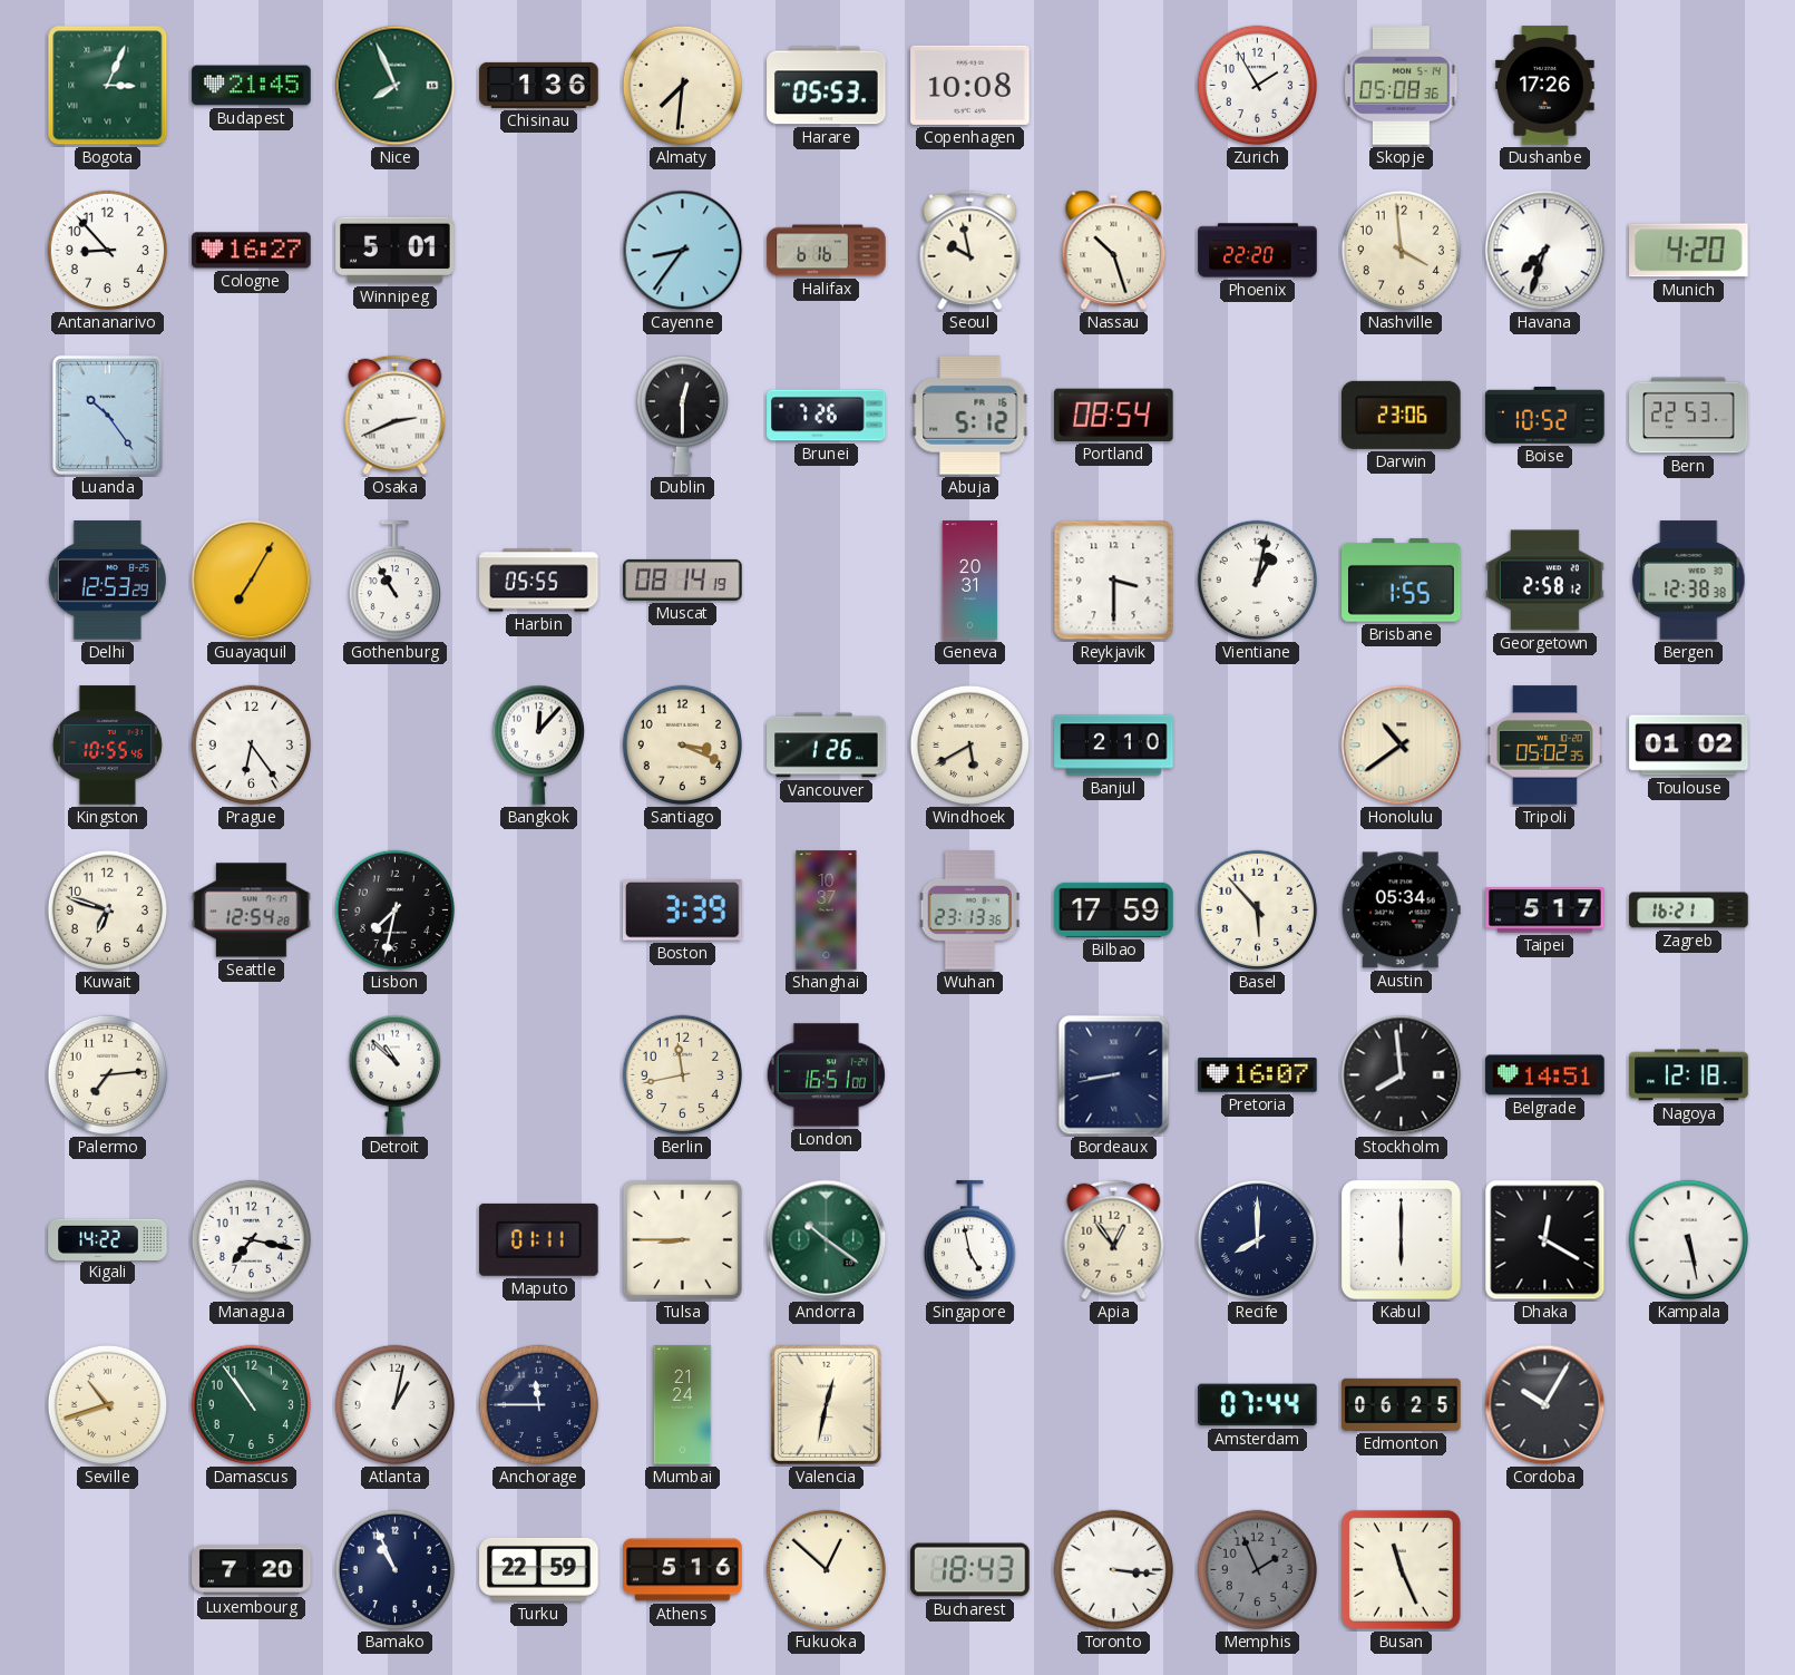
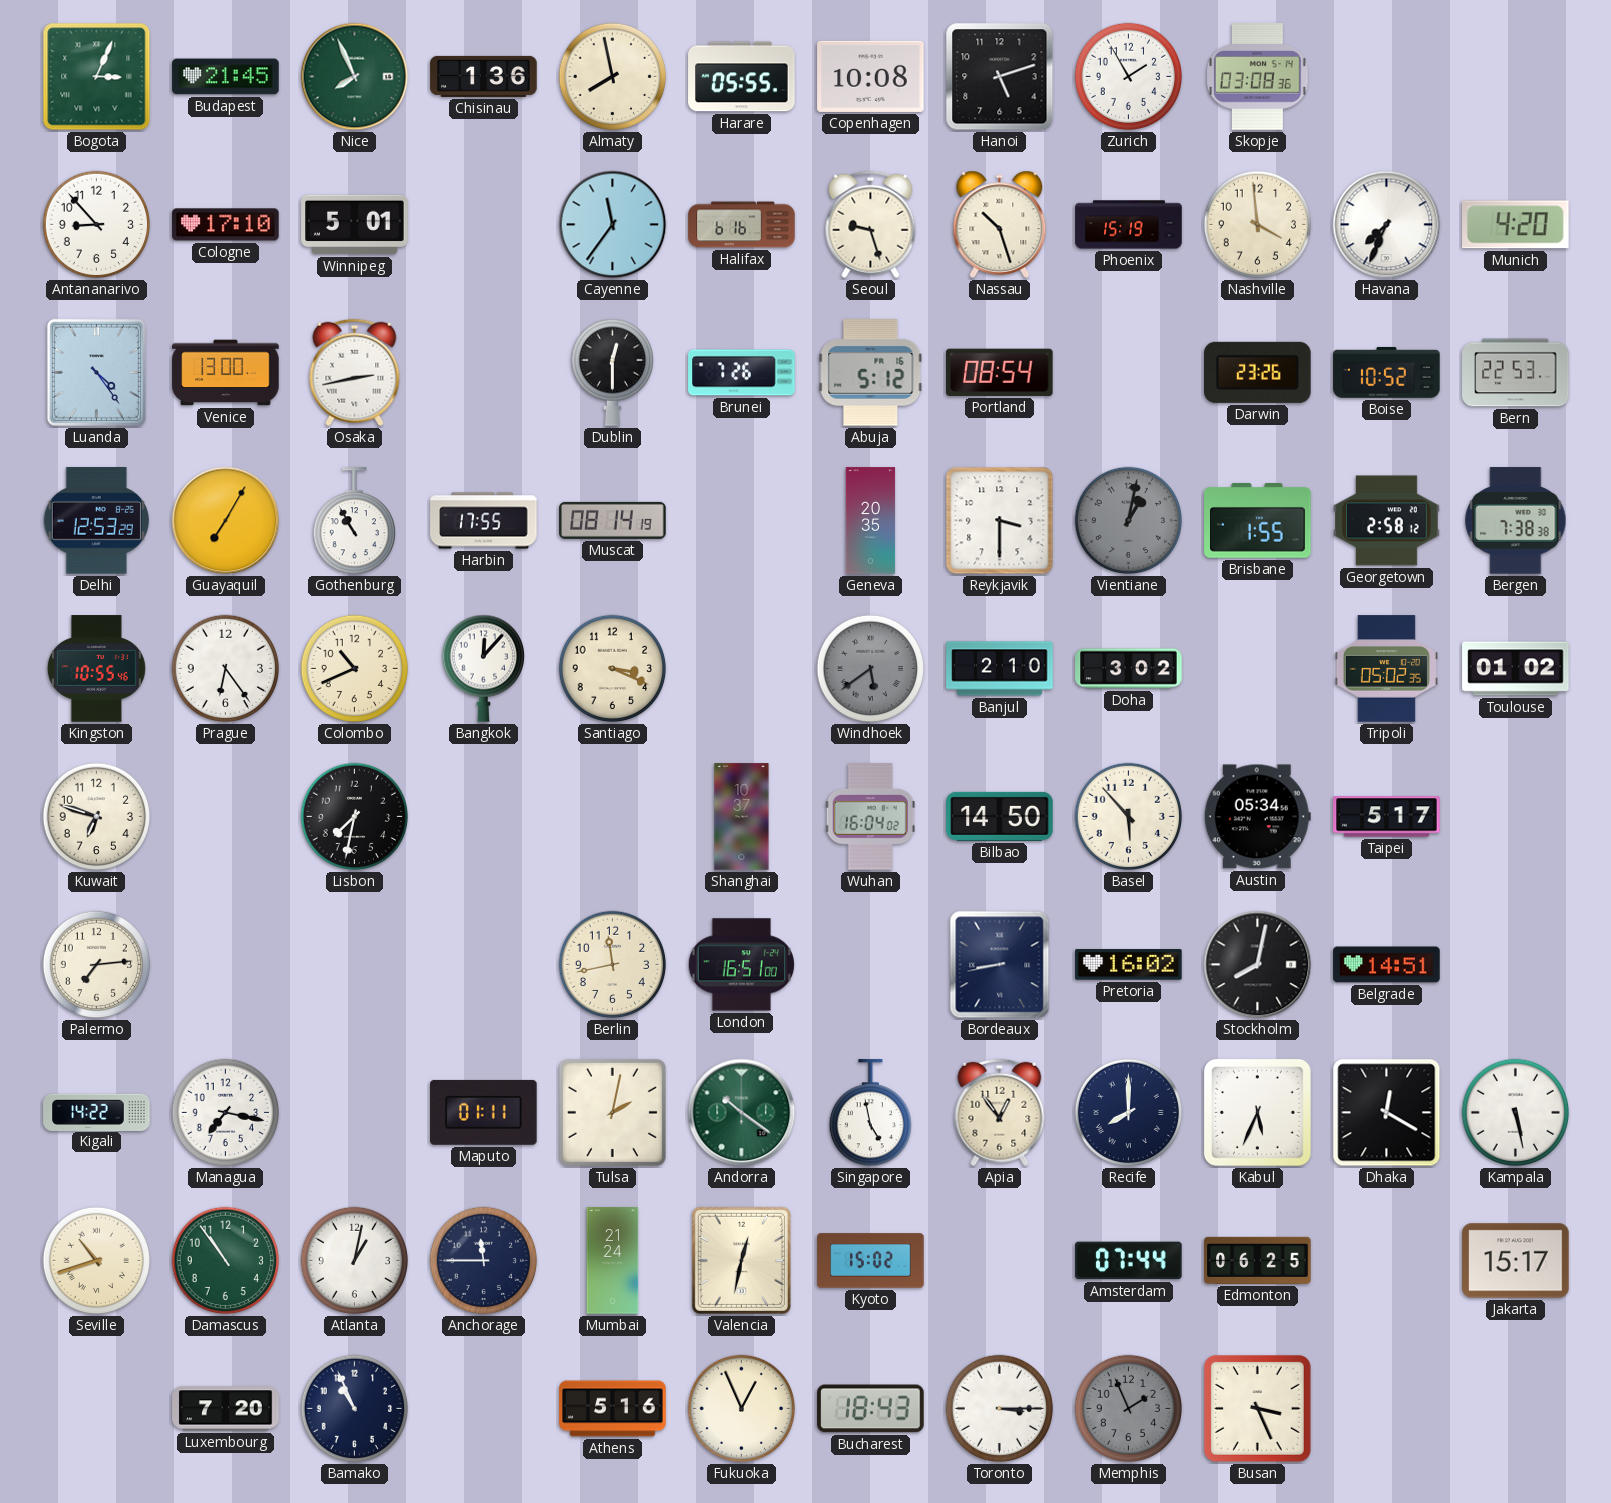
Almaty: 7:31 -> 7:58 (613, 77)
Harare: 05:53 -> 05:55 (742, 77)
Hanoi: none -> 5:12 (1000, 77)
Skopje: 05:08 -> 03:08 (1258, 77)
Dushanbe: 17:26 -> none (1545, 86)
Cologne: 16:27 -> 17:10 (226, 225)
Cayenne: 8:36 -> 11:36 (613, 225)
Seoul: 9:58 -> 9:27 (871, 225)
Phoenix: 22:20 -> 15:19 (1129, 225)
Havana: 7:33 -> 7:34 (1387, 225)
Luanda: 10:24 -> 4:24 (96, 372)
Venice: none -> 13:00 (226, 373)
Osaka: 2:41 -> 2:43 (355, 373)
Darwin: 23:06 -> 23:26 (1258, 372)
Harbin: 05:55 -> 17:55 (484, 521)
Geneva: 20:31 -> 20:35 (871, 521)
Vientiane dial: white -> grey (1129, 521)
Bergen: 12:38 -> 7:38 (1516, 521)
Colombo: none -> 10:41 (355, 669)
Vancouver: 1:26 -> none (827, 746)
Windhoek: 5:40 -> 5:39 (871, 669)
Windhoek dial: cream -> grey (871, 669)
Doha: none -> 3:02 (1129, 669)
Honolulu: 10:39 -> none (1402, 746)
Seattle: 12:54 -> none (252, 910)
Boston: 3:39 -> none (683, 909)
Wuhan: 23:13 -> 16:04 (870, 817)
Bilbao: 17:59 -> 14:50 (1000, 816)
Zagreb: 16:21 -> none (1689, 910)
Detroit: 10:52 -> none (394, 1074)
Pretoria: 16:07 -> 16:02 (1129, 965)
Stockholm: 7:59 -> 8:02 (1258, 965)
Nagoya: 12:18 -> none (1689, 1075)
Tulsa: 8:45 -> 2:02 (612, 1112)
Kabul: 6:00 -> 5:34 (1257, 1112)
Kyoto: none -> 15:02 (871, 1261)
Cordoba: 10:05 -> none (1545, 1405)
Jakarta: none -> 15:17 (1516, 1261)
Turku: 22:59 -> none (539, 1569)
Fukuoka: 12:52 -> 12:56 (742, 1409)
Toronto: 3:16 -> 3:15 (1000, 1409)
Busan: 11:26 -> 3:26 (1257, 1408)
